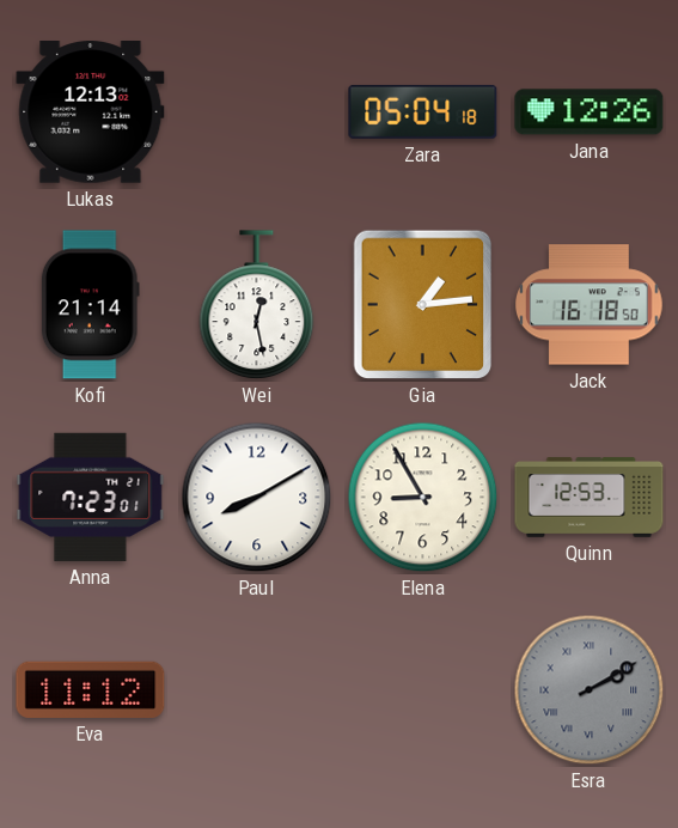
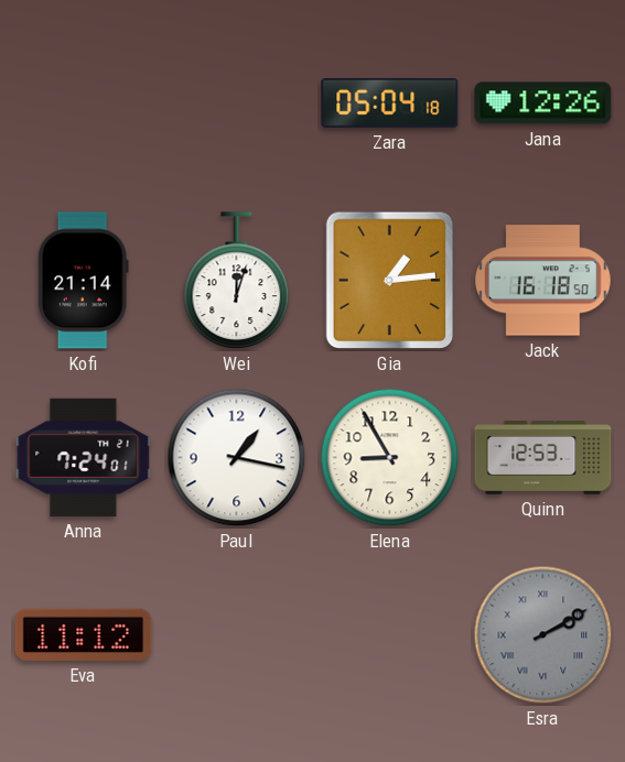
Lukas: 12:13 -> none (91, 112)
Wei: 12:28 -> 12:03 (237, 281)
Anna: 7:23 -> 7:24 (84, 457)
Paul: 8:10 -> 1:17 (237, 458)
